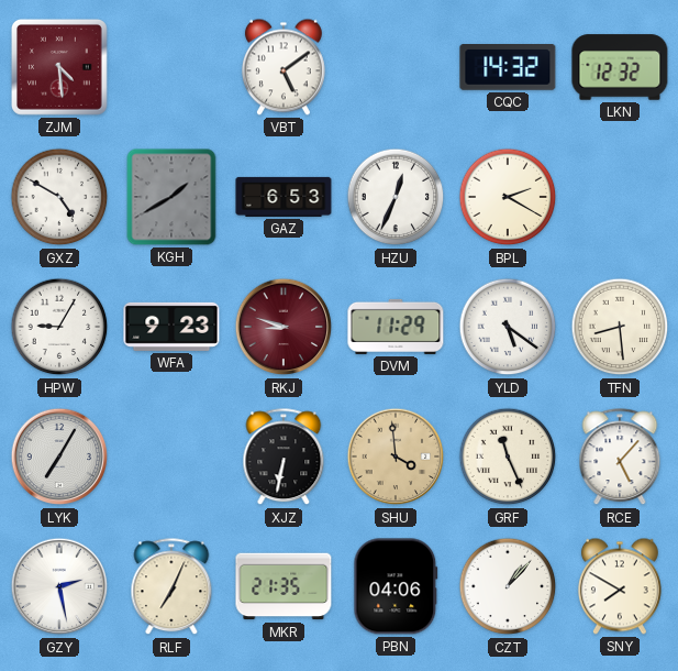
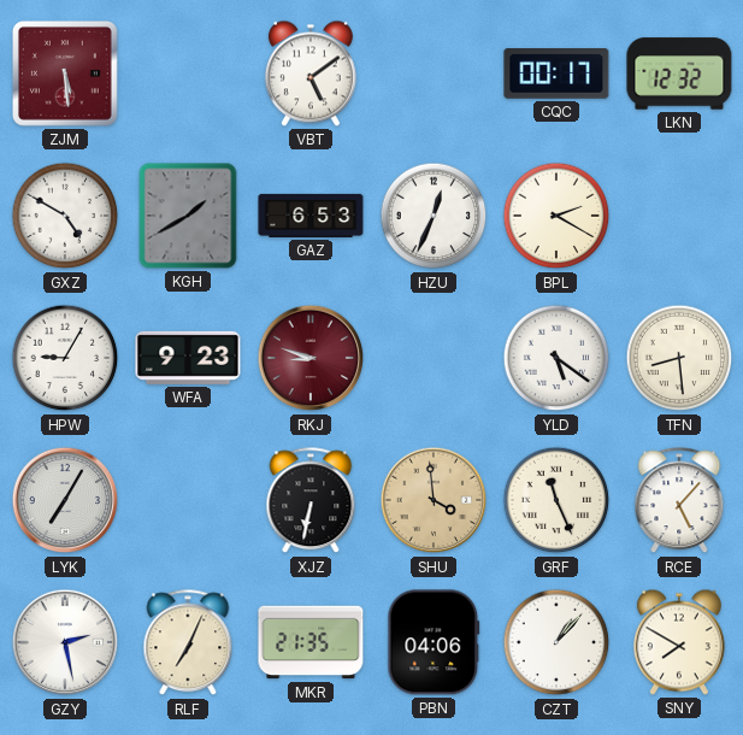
ZJM: 4:29 -> 5:29 (65, 73)
CQC: 14:32 -> 00:17 (556, 75)
DVM: 11:29 -> none (396, 327)
